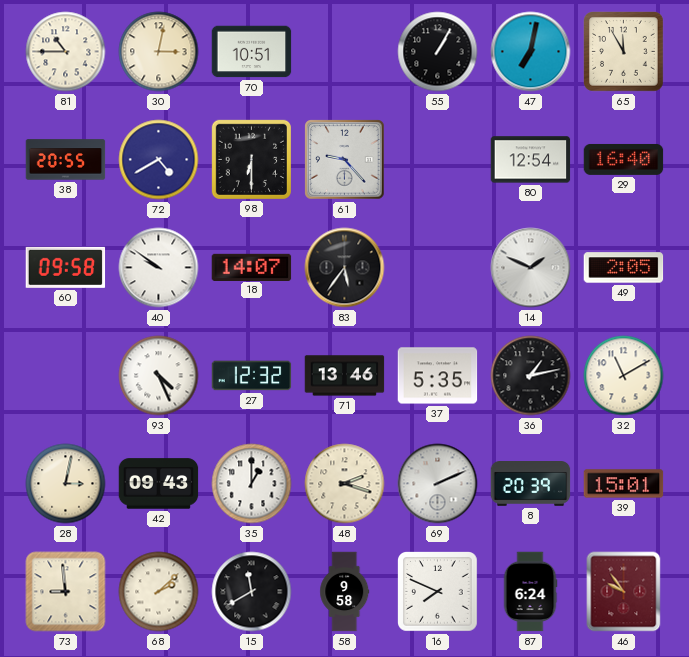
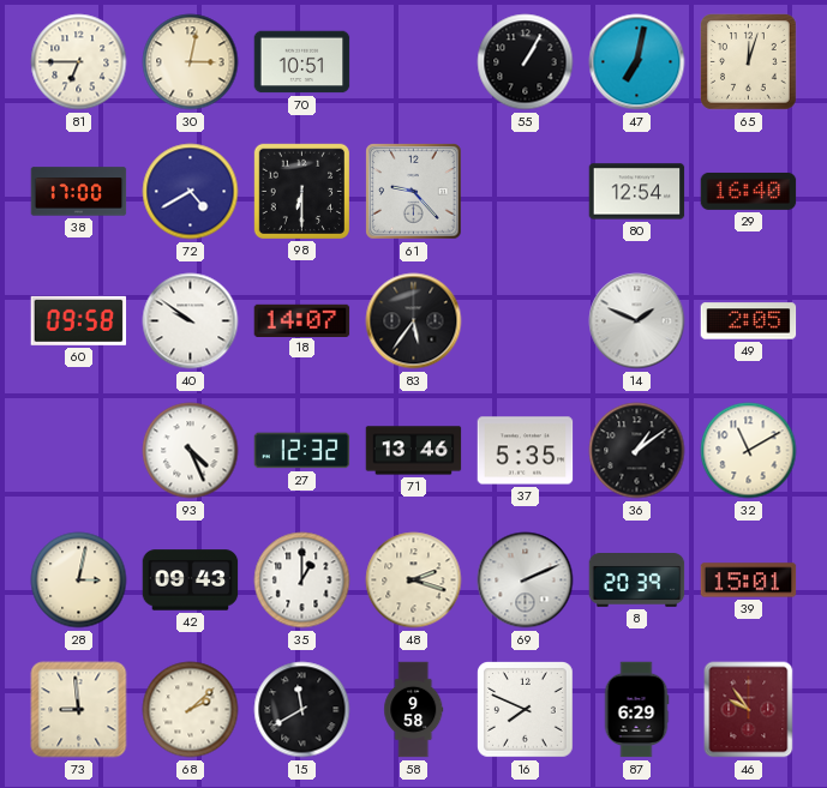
81: 10:45 -> 6:45 (79, 62)
65: 11:55 -> 12:03 (749, 62)
38: 20:55 -> 17:00 (79, 192)
36: 1:13 -> 1:09 (637, 451)
87: 6:24 -> 6:29 (636, 710)
